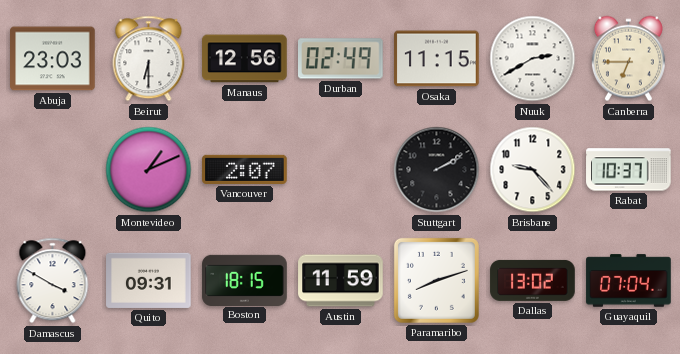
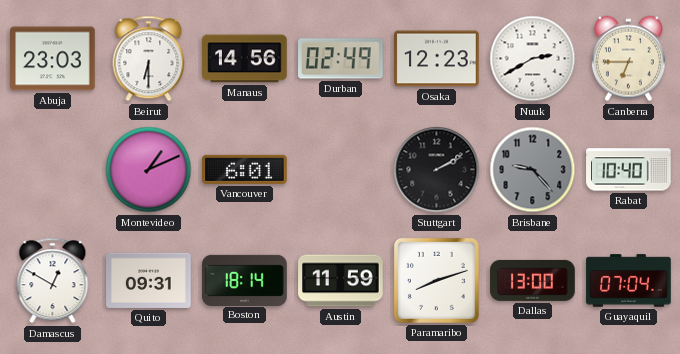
Manaus: 12:56 -> 14:56 (245, 59)
Osaka: 11:15 -> 12:23 (437, 59)
Vancouver: 2:07 -> 6:01 (245, 169)
Brisbane dial: white -> grey (533, 170)
Rabat: 10:37 -> 10:40 (629, 170)
Damascus: 3:50 -> 12:50 (53, 281)
Boston: 18:15 -> 18:14 (245, 280)
Dallas: 13:02 -> 13:00 (533, 280)
